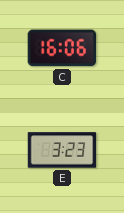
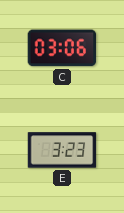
C: 16:06 -> 03:06 (62, 48)
